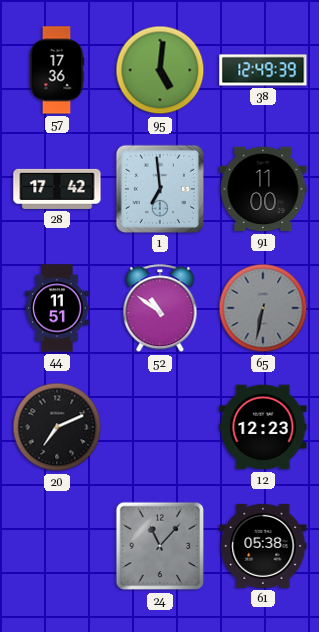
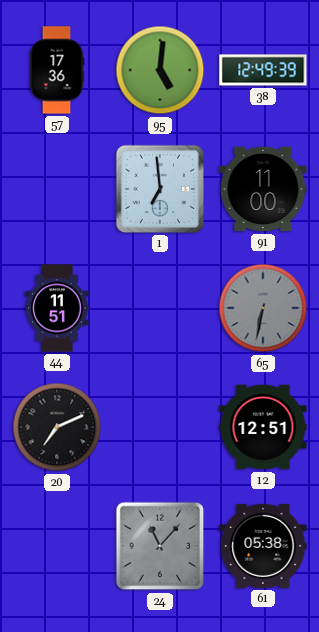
28: 17:42 -> none (57, 189)
52: 10:51 -> none (160, 309)
12: 12:23 -> 12:51 (263, 427)
